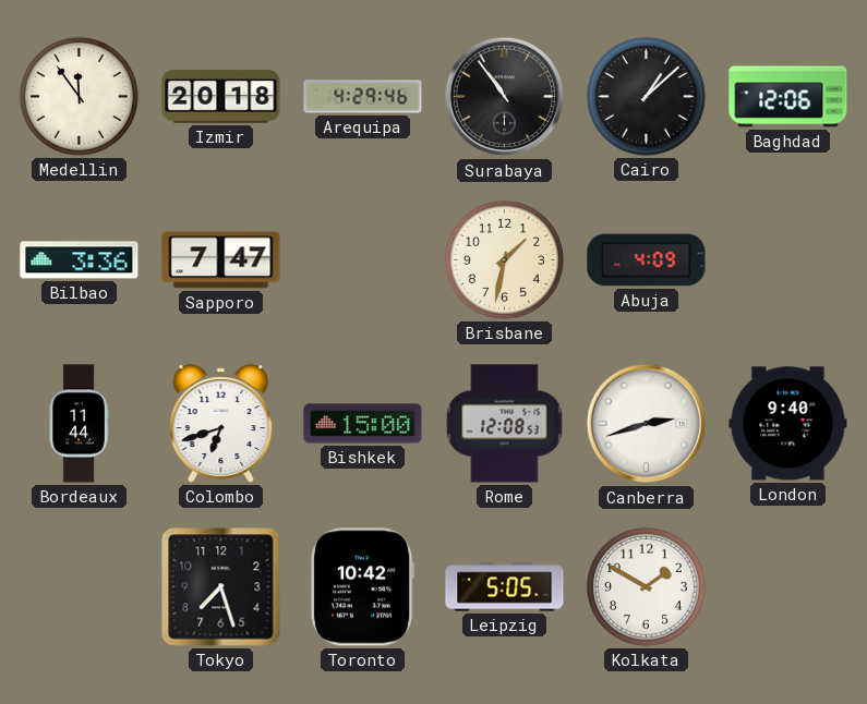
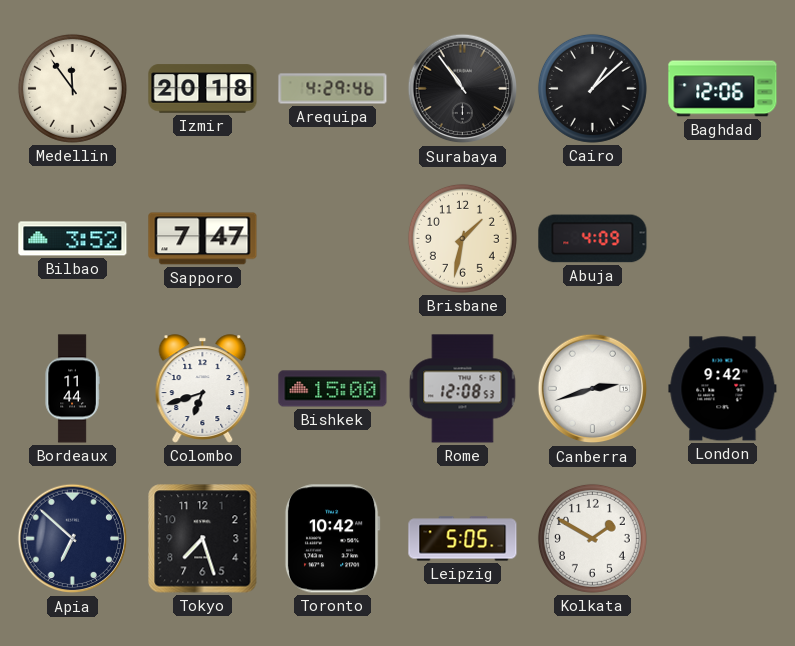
Bilbao: 3:36 -> 3:52 (73, 239)
London: 9:40 -> 9:42 (723, 389)
Apia: none -> 6:52 (73, 539)
